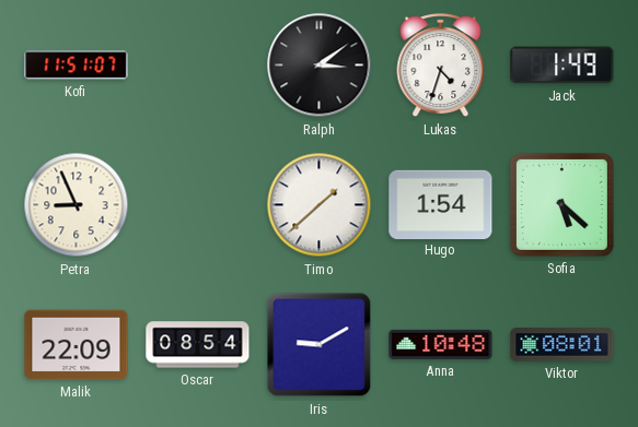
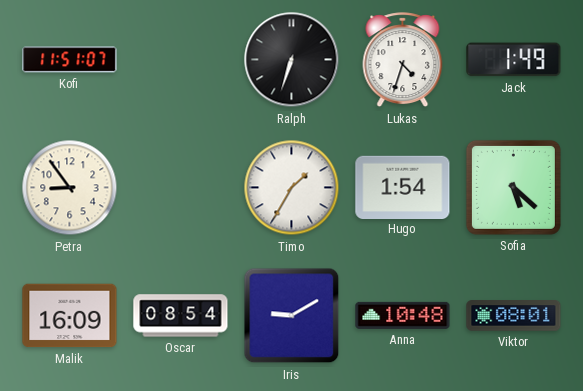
Ralph: 3:09 -> 6:33 (292, 60)
Petra: 8:56 -> 8:54 (70, 188)
Timo: 1:38 -> 1:35 (292, 188)
Malik: 22:09 -> 16:09 (70, 316)
